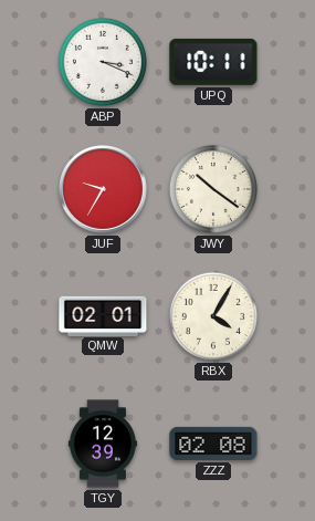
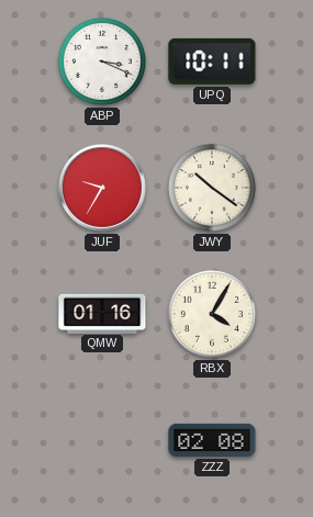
QMW: 02:01 -> 01:16 (102, 313)
TGY: 12:39 -> none (103, 444)
